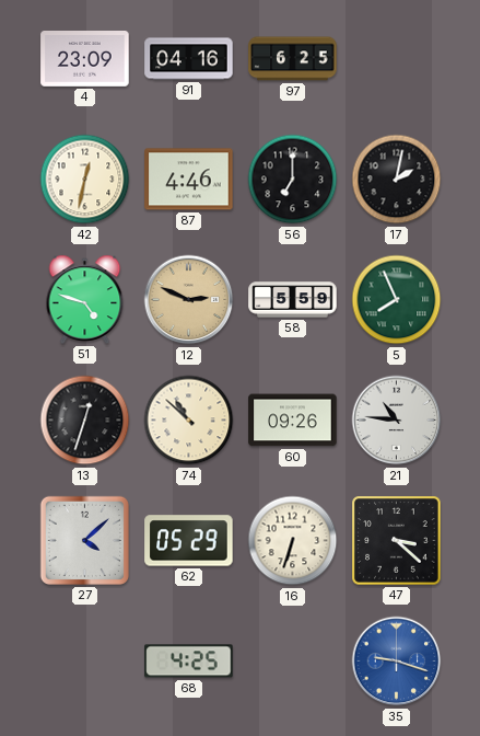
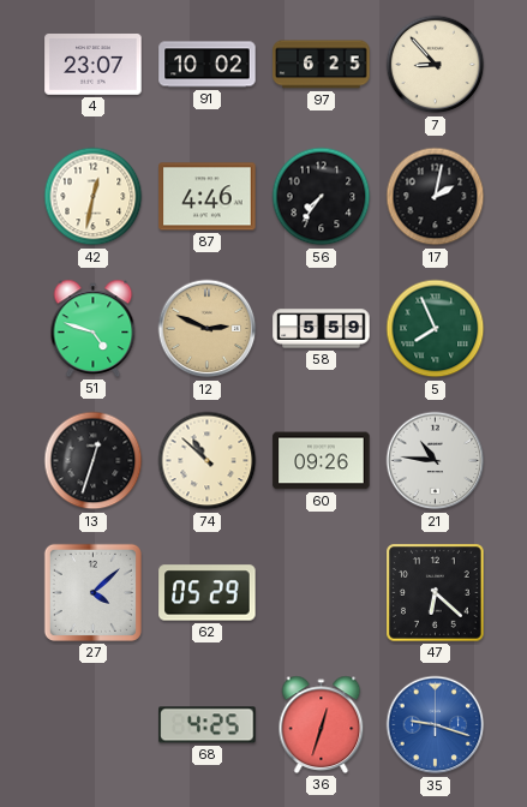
4: 23:09 -> 23:07 (94, 65)
91: 04:16 -> 10:02 (208, 65)
7: none -> 8:53 (436, 65)
56: 7:00 -> 7:36 (322, 197)
16: 6:33 -> none (293, 541)
47: 3:22 -> 6:22 (436, 593)
36: none -> 12:33 (322, 724)
